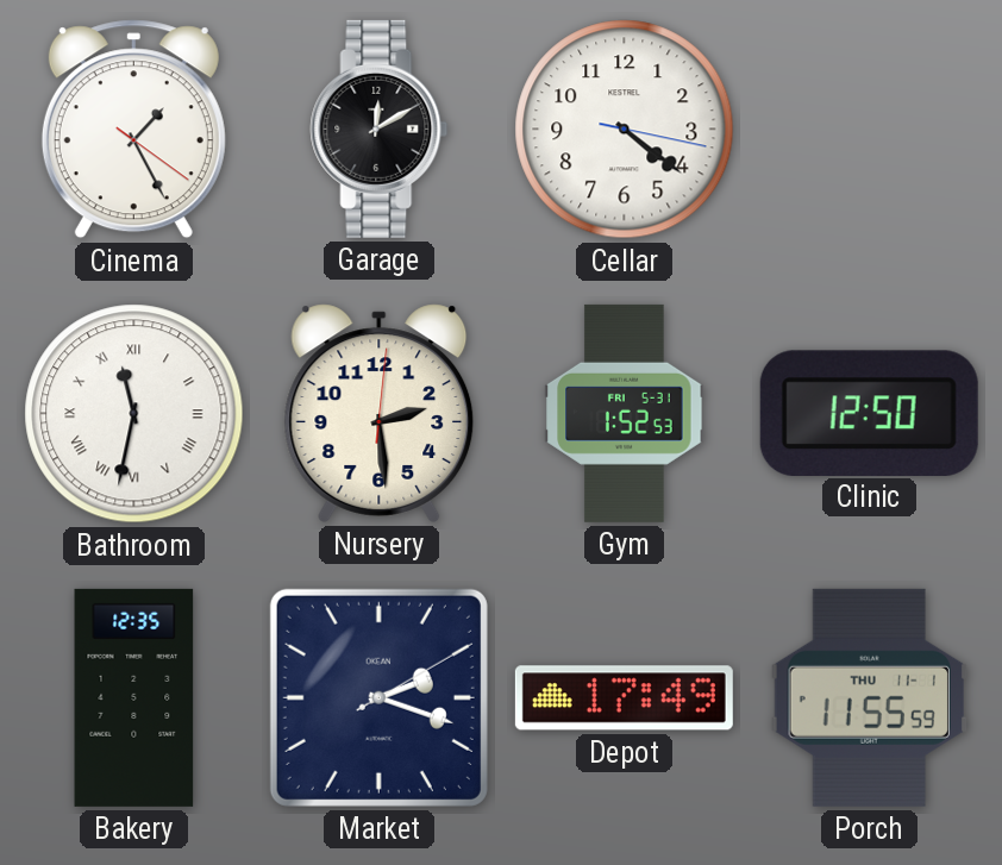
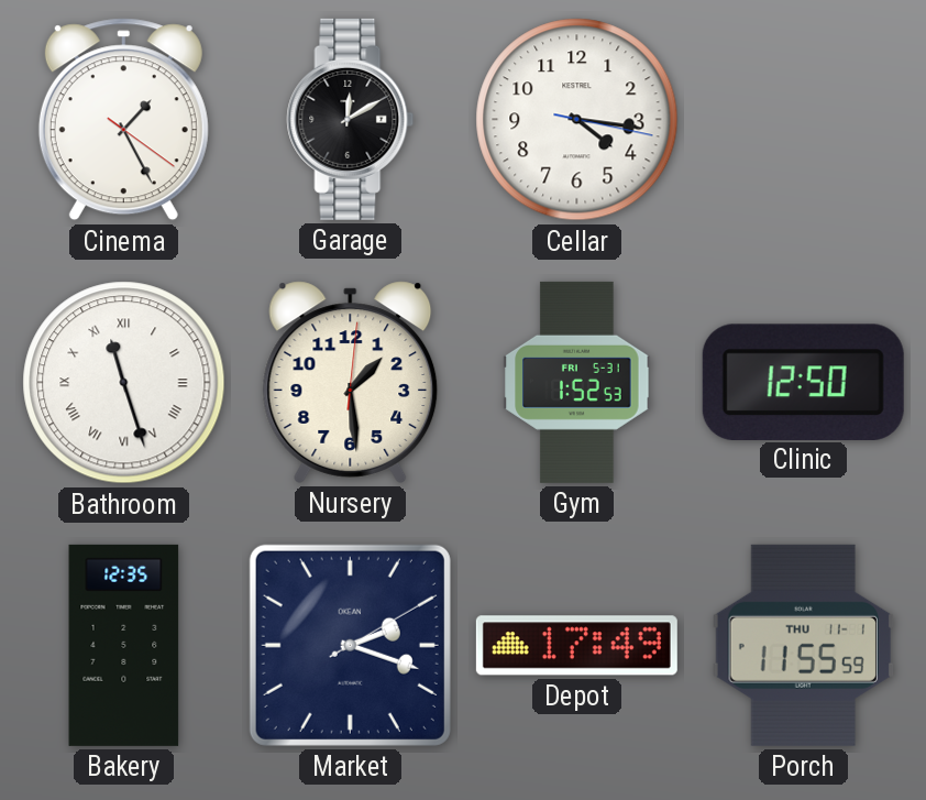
Cellar: 4:21 -> 4:16 (577, 120)
Bathroom: 11:32 -> 11:27 (124, 383)
Nursery: 2:29 -> 1:29 (351, 382)
